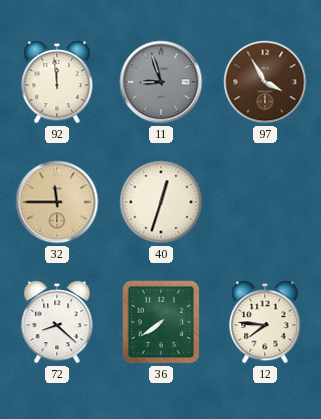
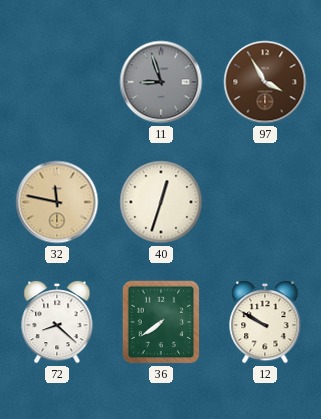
92: 11:59 -> none (57, 83)
32: 11:45 -> 11:47 (57, 202)
12: 7:46 -> 9:50 (265, 323)
